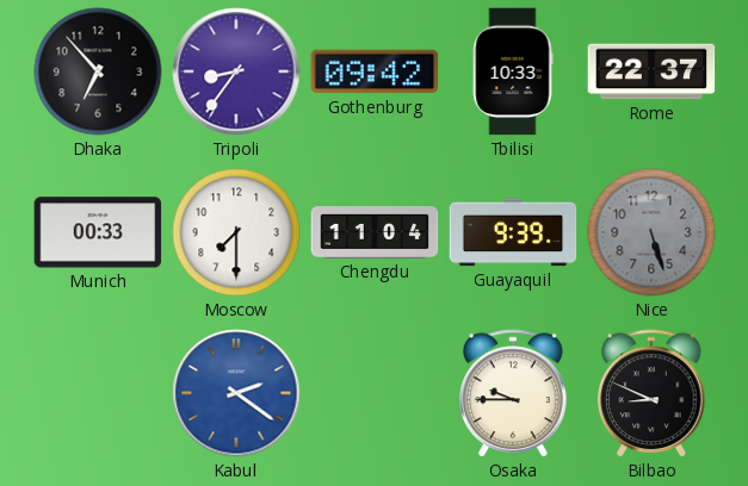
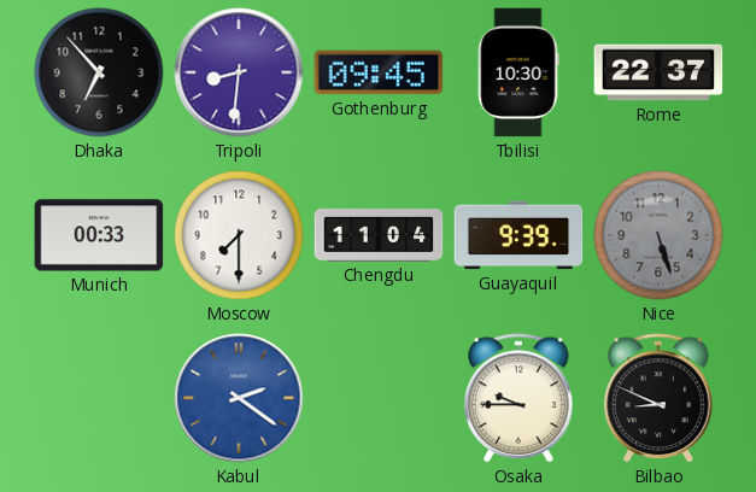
Tripoli: 8:36 -> 8:31 (239, 72)
Gothenburg: 09:42 -> 09:45 (379, 72)
Tbilisi: 10:33 -> 10:30 (518, 72)
